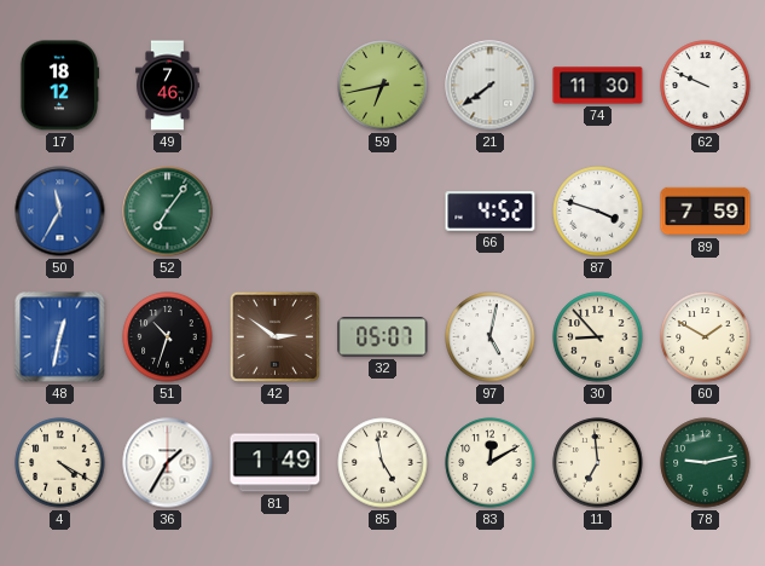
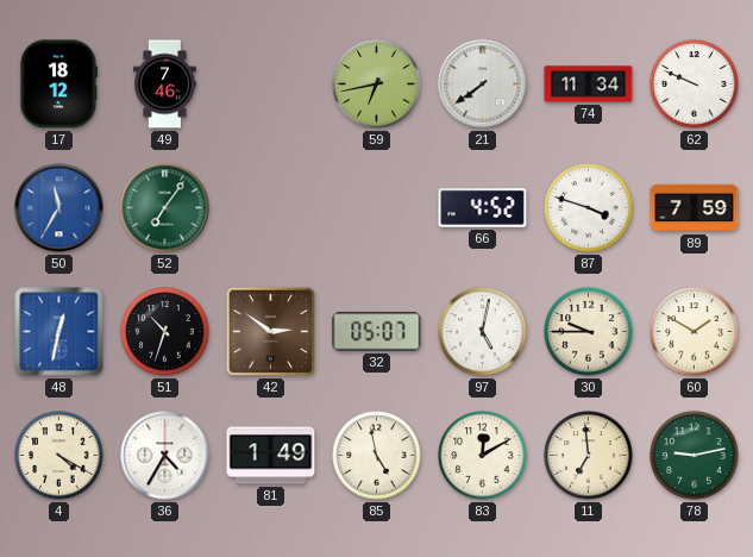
74: 11:30 -> 11:34 (589, 85)
30: 8:53 -> 9:45 (589, 332)
36: 1:35 -> 4:35 (165, 456)
